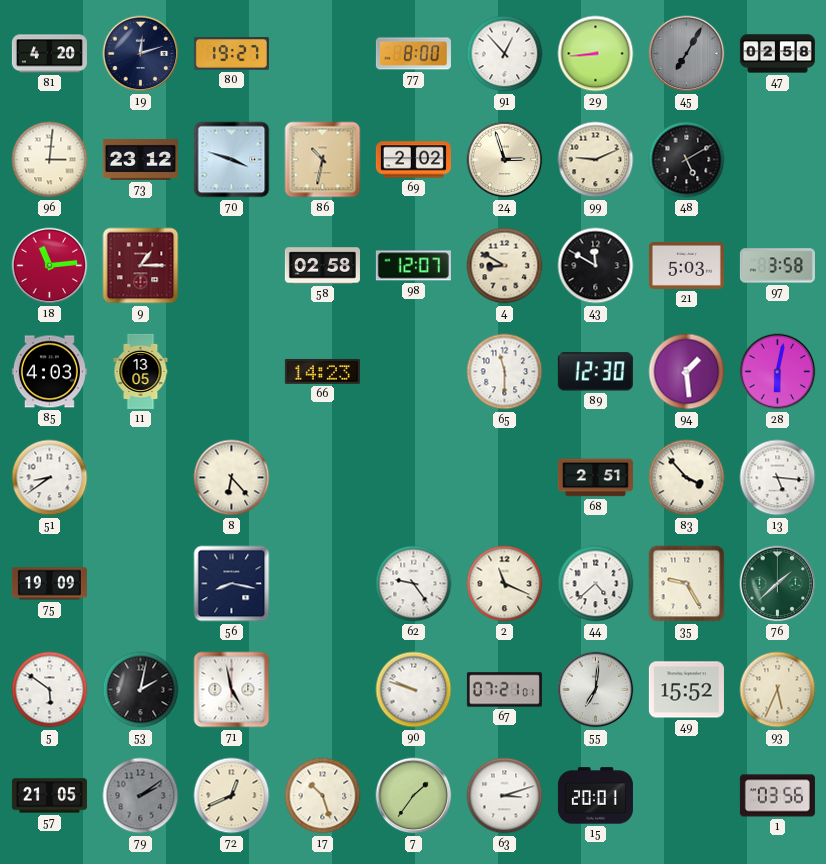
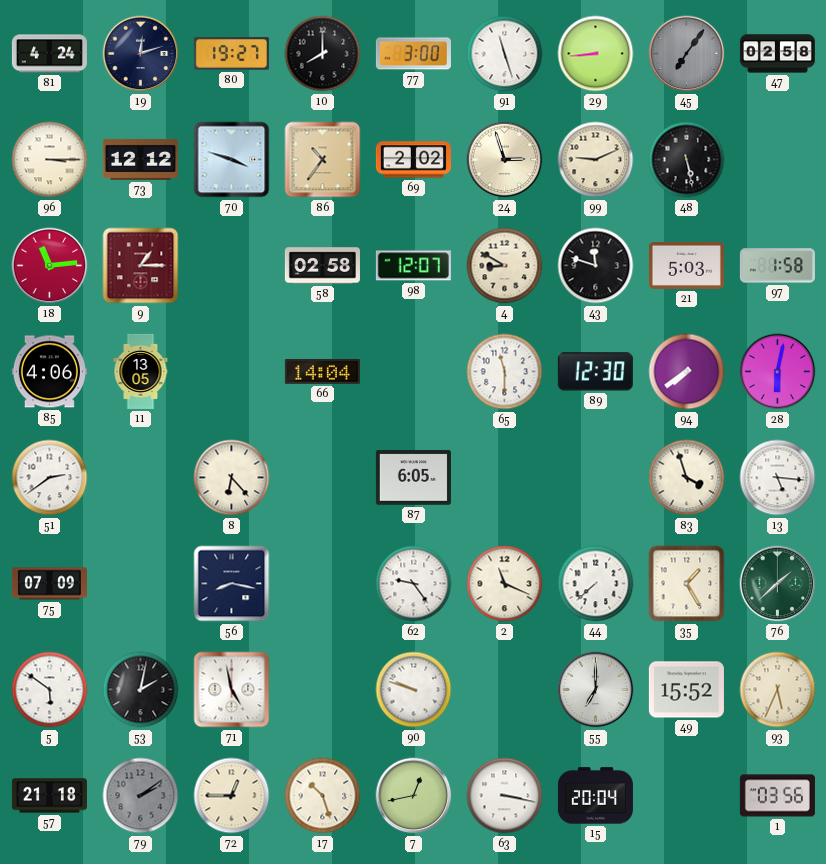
81: 4:20 -> 4:24 (49, 54)
10: none -> 8:00 (323, 54)
77: 8:00 -> 3:00 (413, 54)
91: 12:53 -> 11:27 (505, 54)
45: 7:05 -> 7:06 (687, 54)
96: 3:01 -> 3:15 (50, 160)
73: 23:12 -> 12:12 (140, 159)
86: 10:32 -> 10:36 (323, 160)
48: 5:10 -> 5:28 (687, 160)
43: 11:50 -> 11:48 (596, 266)
97: 3:58 -> 1:58 (777, 266)
85: 4:03 -> 4:06 (49, 372)
66: 14:23 -> 14:04 (322, 371)
94: 1:29 -> 7:39 (687, 372)
51: 8:39 -> 2:39 (50, 478)
87: none -> 6:05 (413, 478)
68: 2:51 -> none (595, 478)
83: 3:53 -> 3:57 (687, 478)
75: 19:09 -> 07:09 (49, 584)
44: 4:38 -> 7:38 (596, 584)
35: 9:25 -> 1:25 (687, 584)
67: 07:21 -> none (504, 690)
55: 7:01 -> 7:00 (596, 690)
57: 21:05 -> 21:18 (49, 796)
72: 12:41 -> 12:45 (232, 796)
7: 1:36 -> 12:43 (414, 796)
63: 3:12 -> 3:17 (505, 796)
15: 20:01 -> 20:04 (595, 796)
